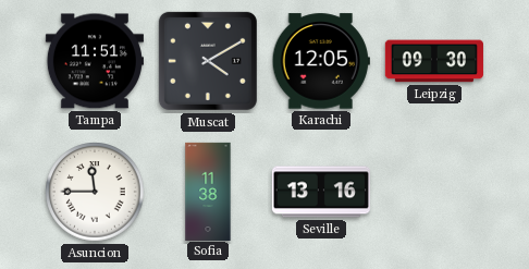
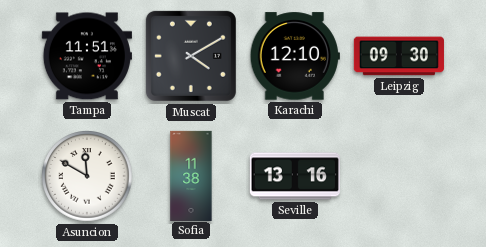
Karachi: 12:05 -> 12:10 (295, 56)
Asuncion: 11:45 -> 11:50 (87, 176)
